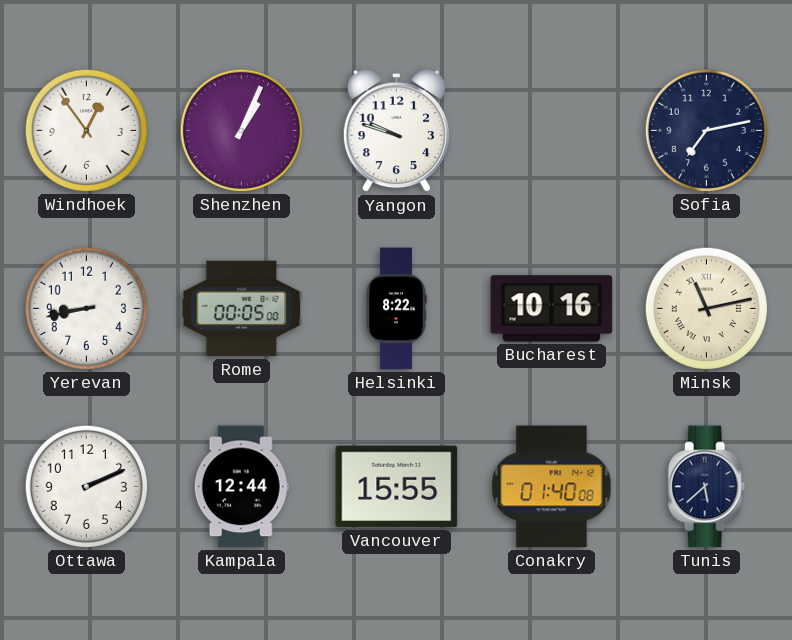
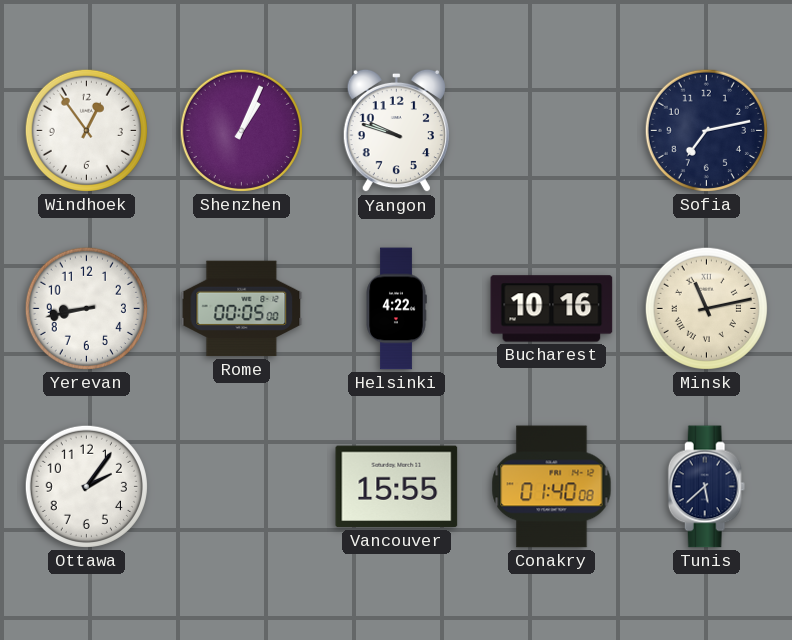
Helsinki: 8:22 -> 4:22 (396, 309)
Ottawa: 2:11 -> 2:06 (86, 486)
Kampala: 12:44 -> none (241, 487)
